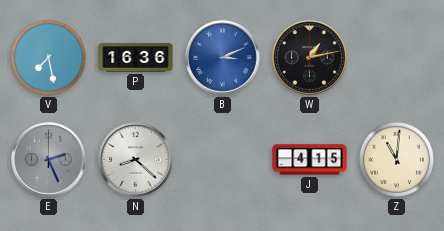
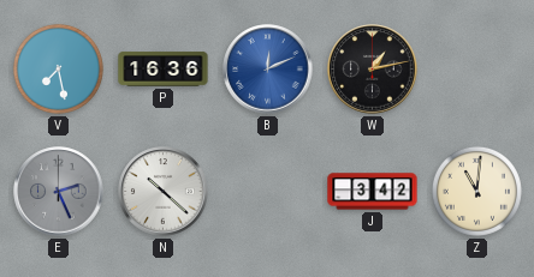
B: 3:11 -> 12:11 (268, 70)
N: 8:22 -> 10:22 (164, 192)
J: 4:15 -> 3:42 (373, 192)
